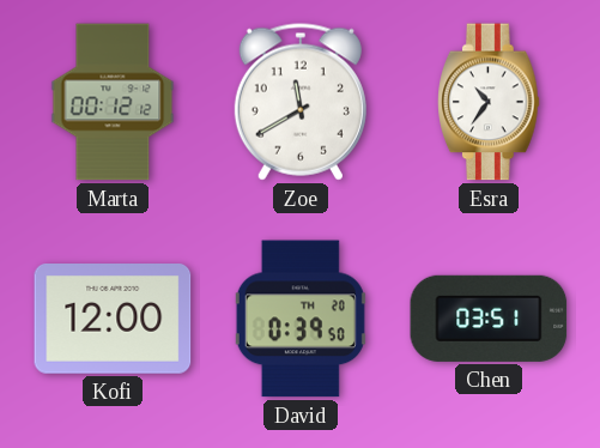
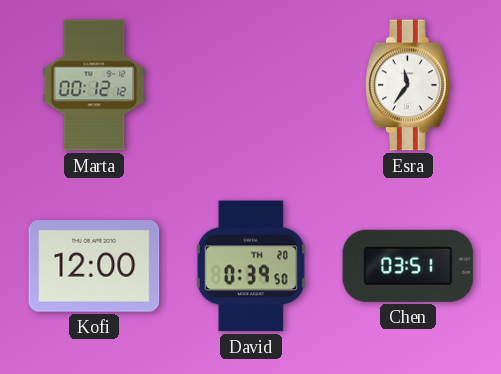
Zoe: 11:40 -> none (301, 102)
Esra: 10:36 -> 11:36 (409, 85)
